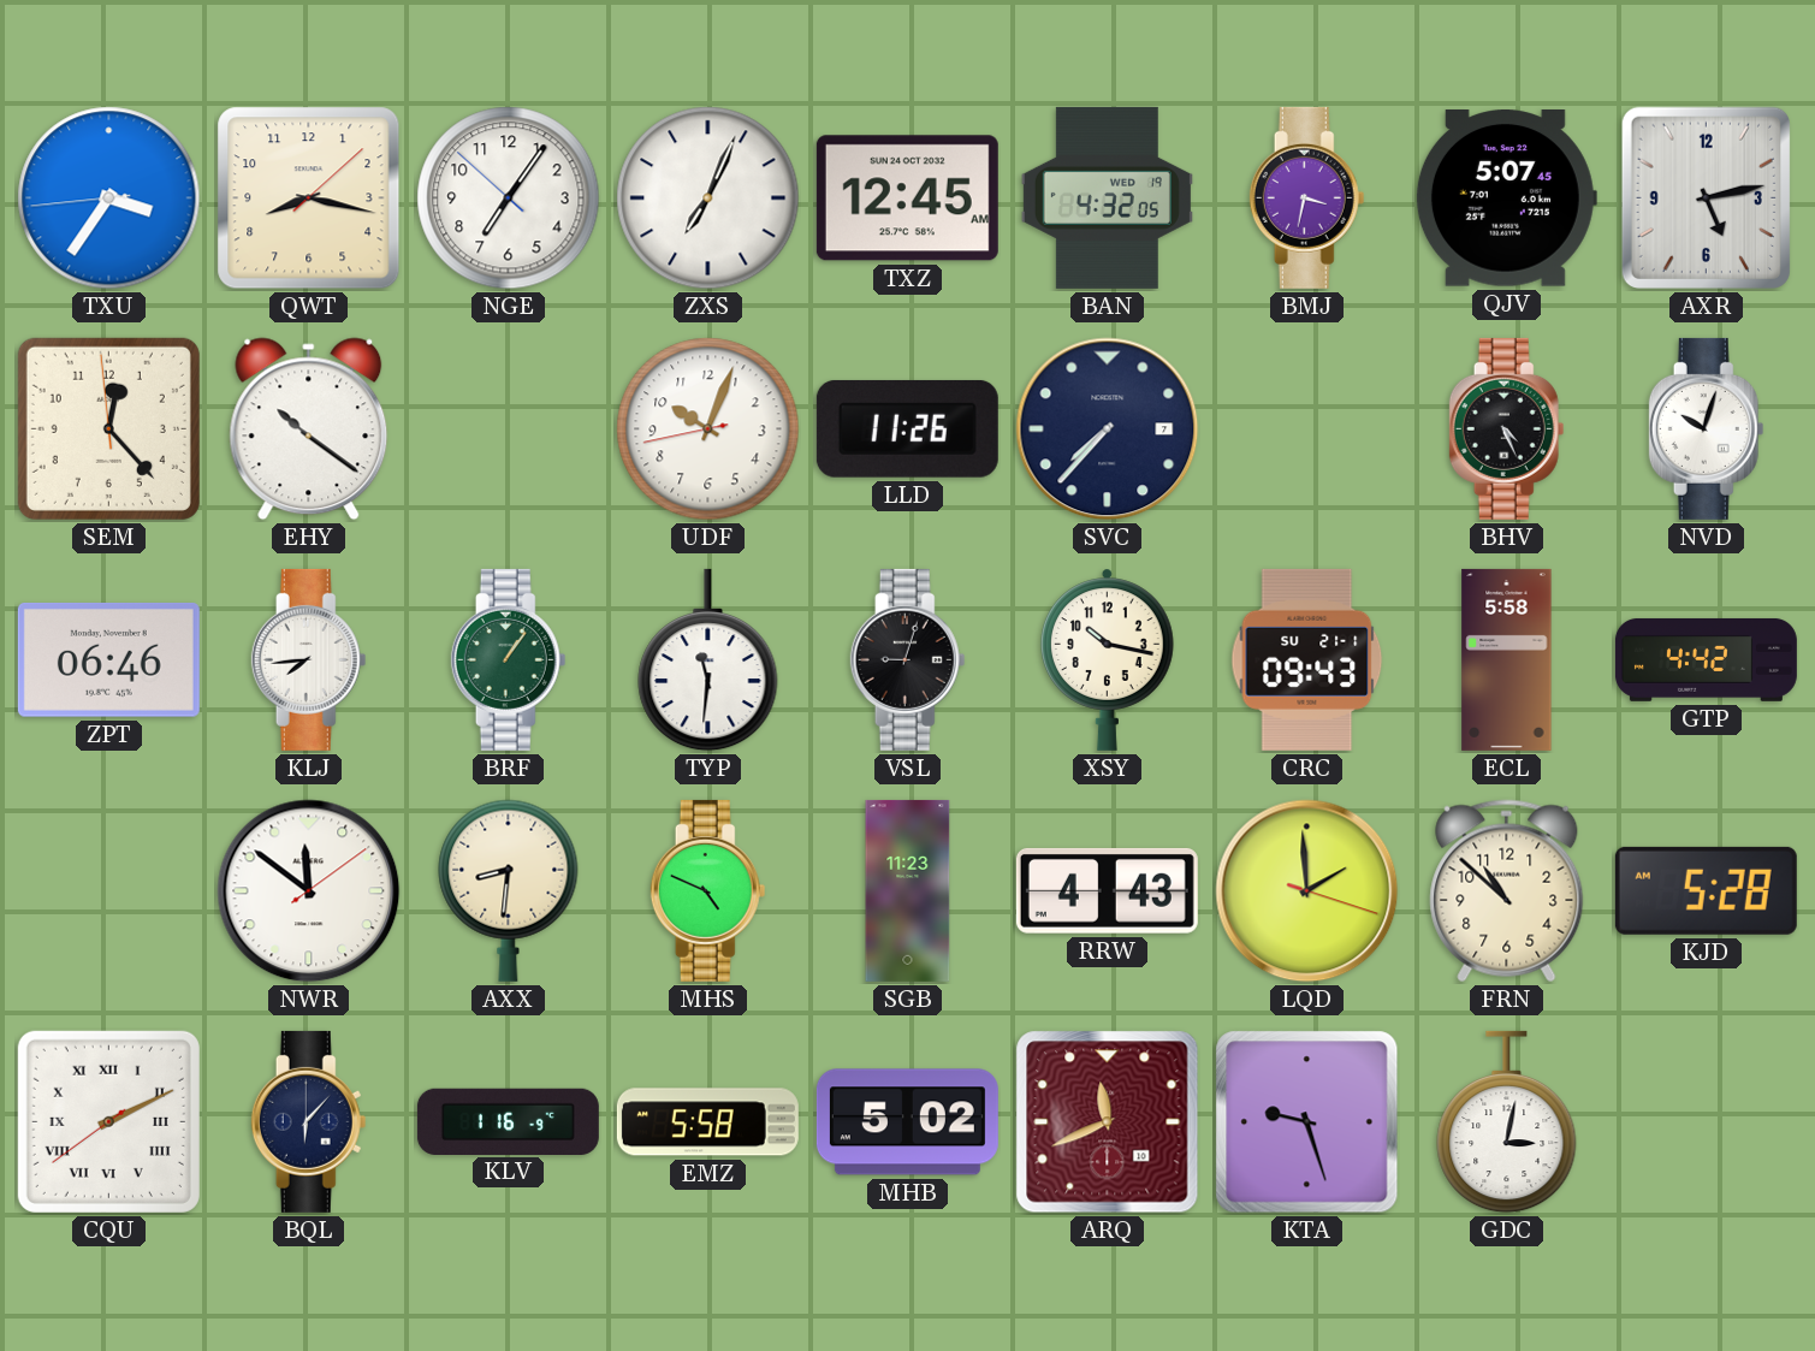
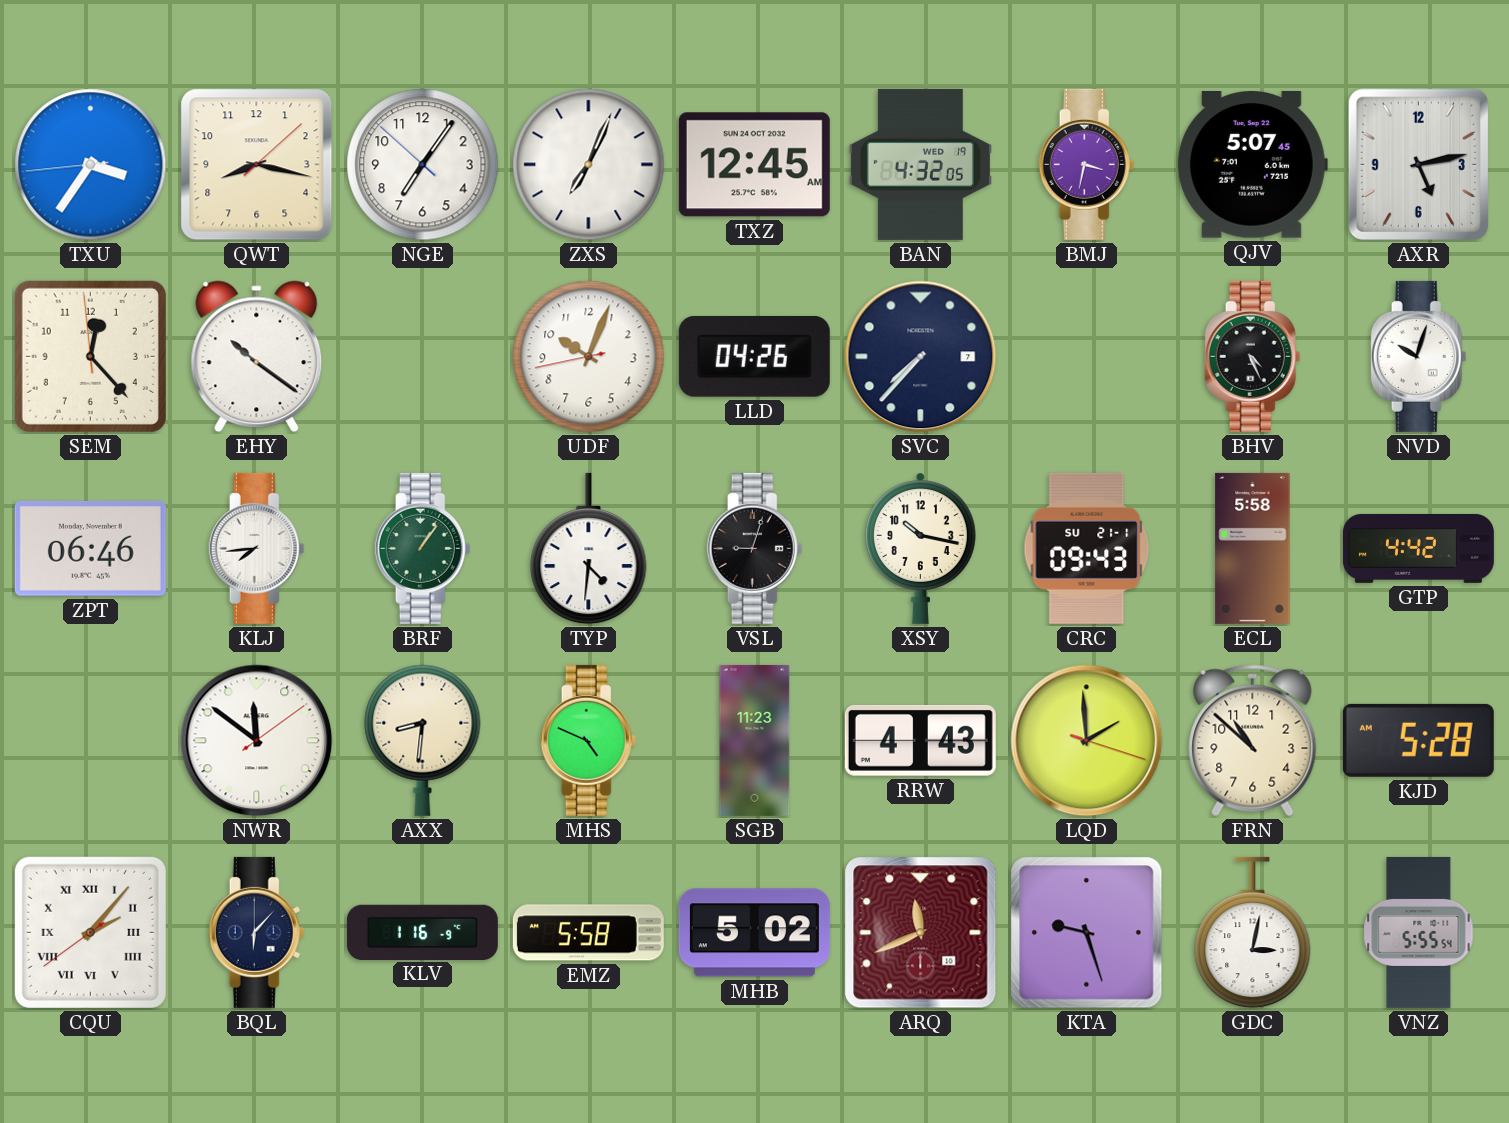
LLD: 11:26 -> 04:26 (754, 356)
TYP: 11:31 -> 4:31 (589, 549)
CQU: 2:10 -> 2:06 (90, 932)
VNZ: none -> 5:55 (1419, 932)
